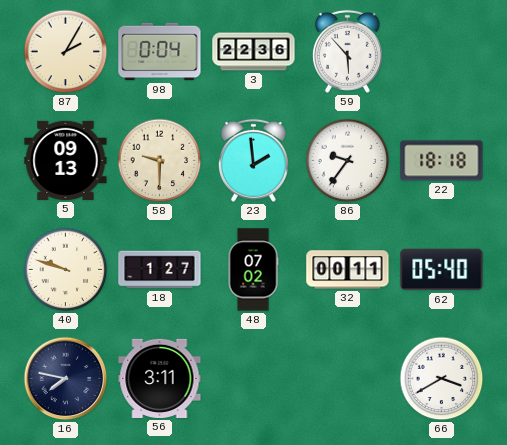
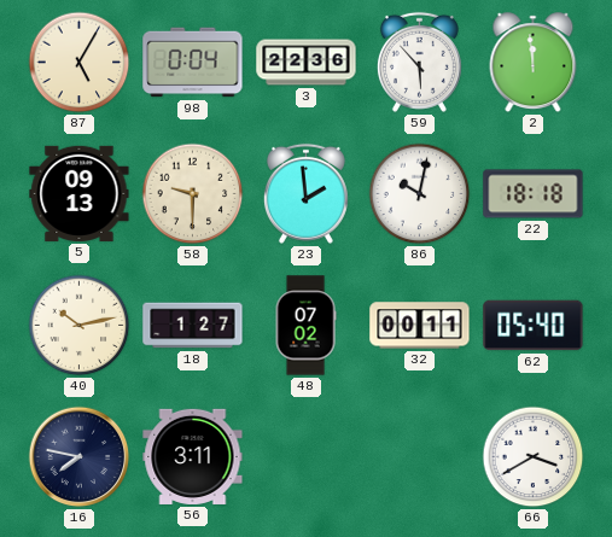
87: 2:05 -> 5:05 (80, 63)
2: none -> 11:59 (534, 63)
86: 9:36 -> 10:02 (420, 194)
40: 9:48 -> 10:13 (80, 326)
